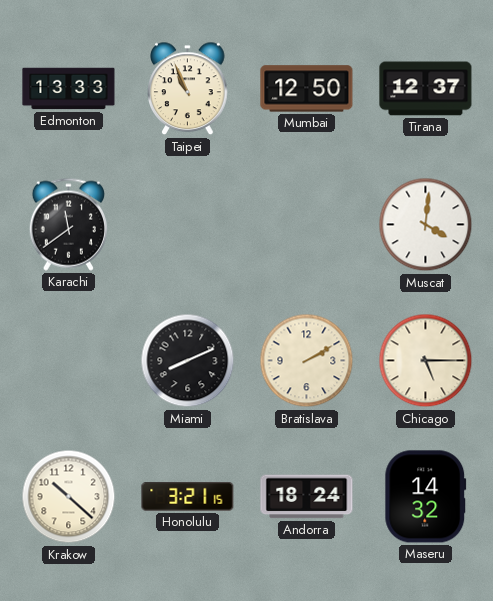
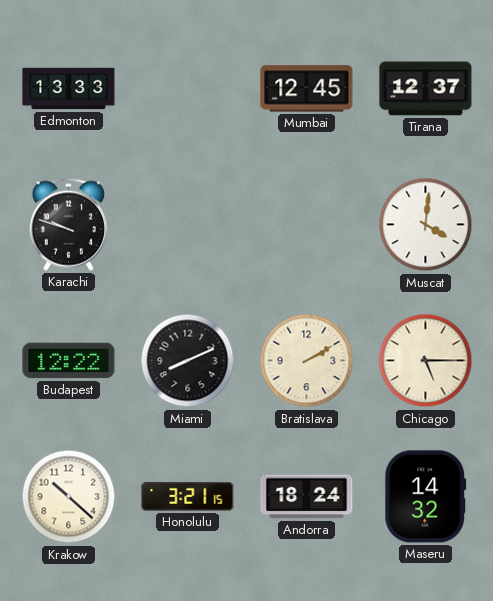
Taipei: 10:56 -> none (188, 89)
Mumbai: 12:50 -> 12:45 (307, 89)
Karachi: 11:39 -> 9:48 (68, 224)
Budapest: none -> 12:22 (69, 361)
